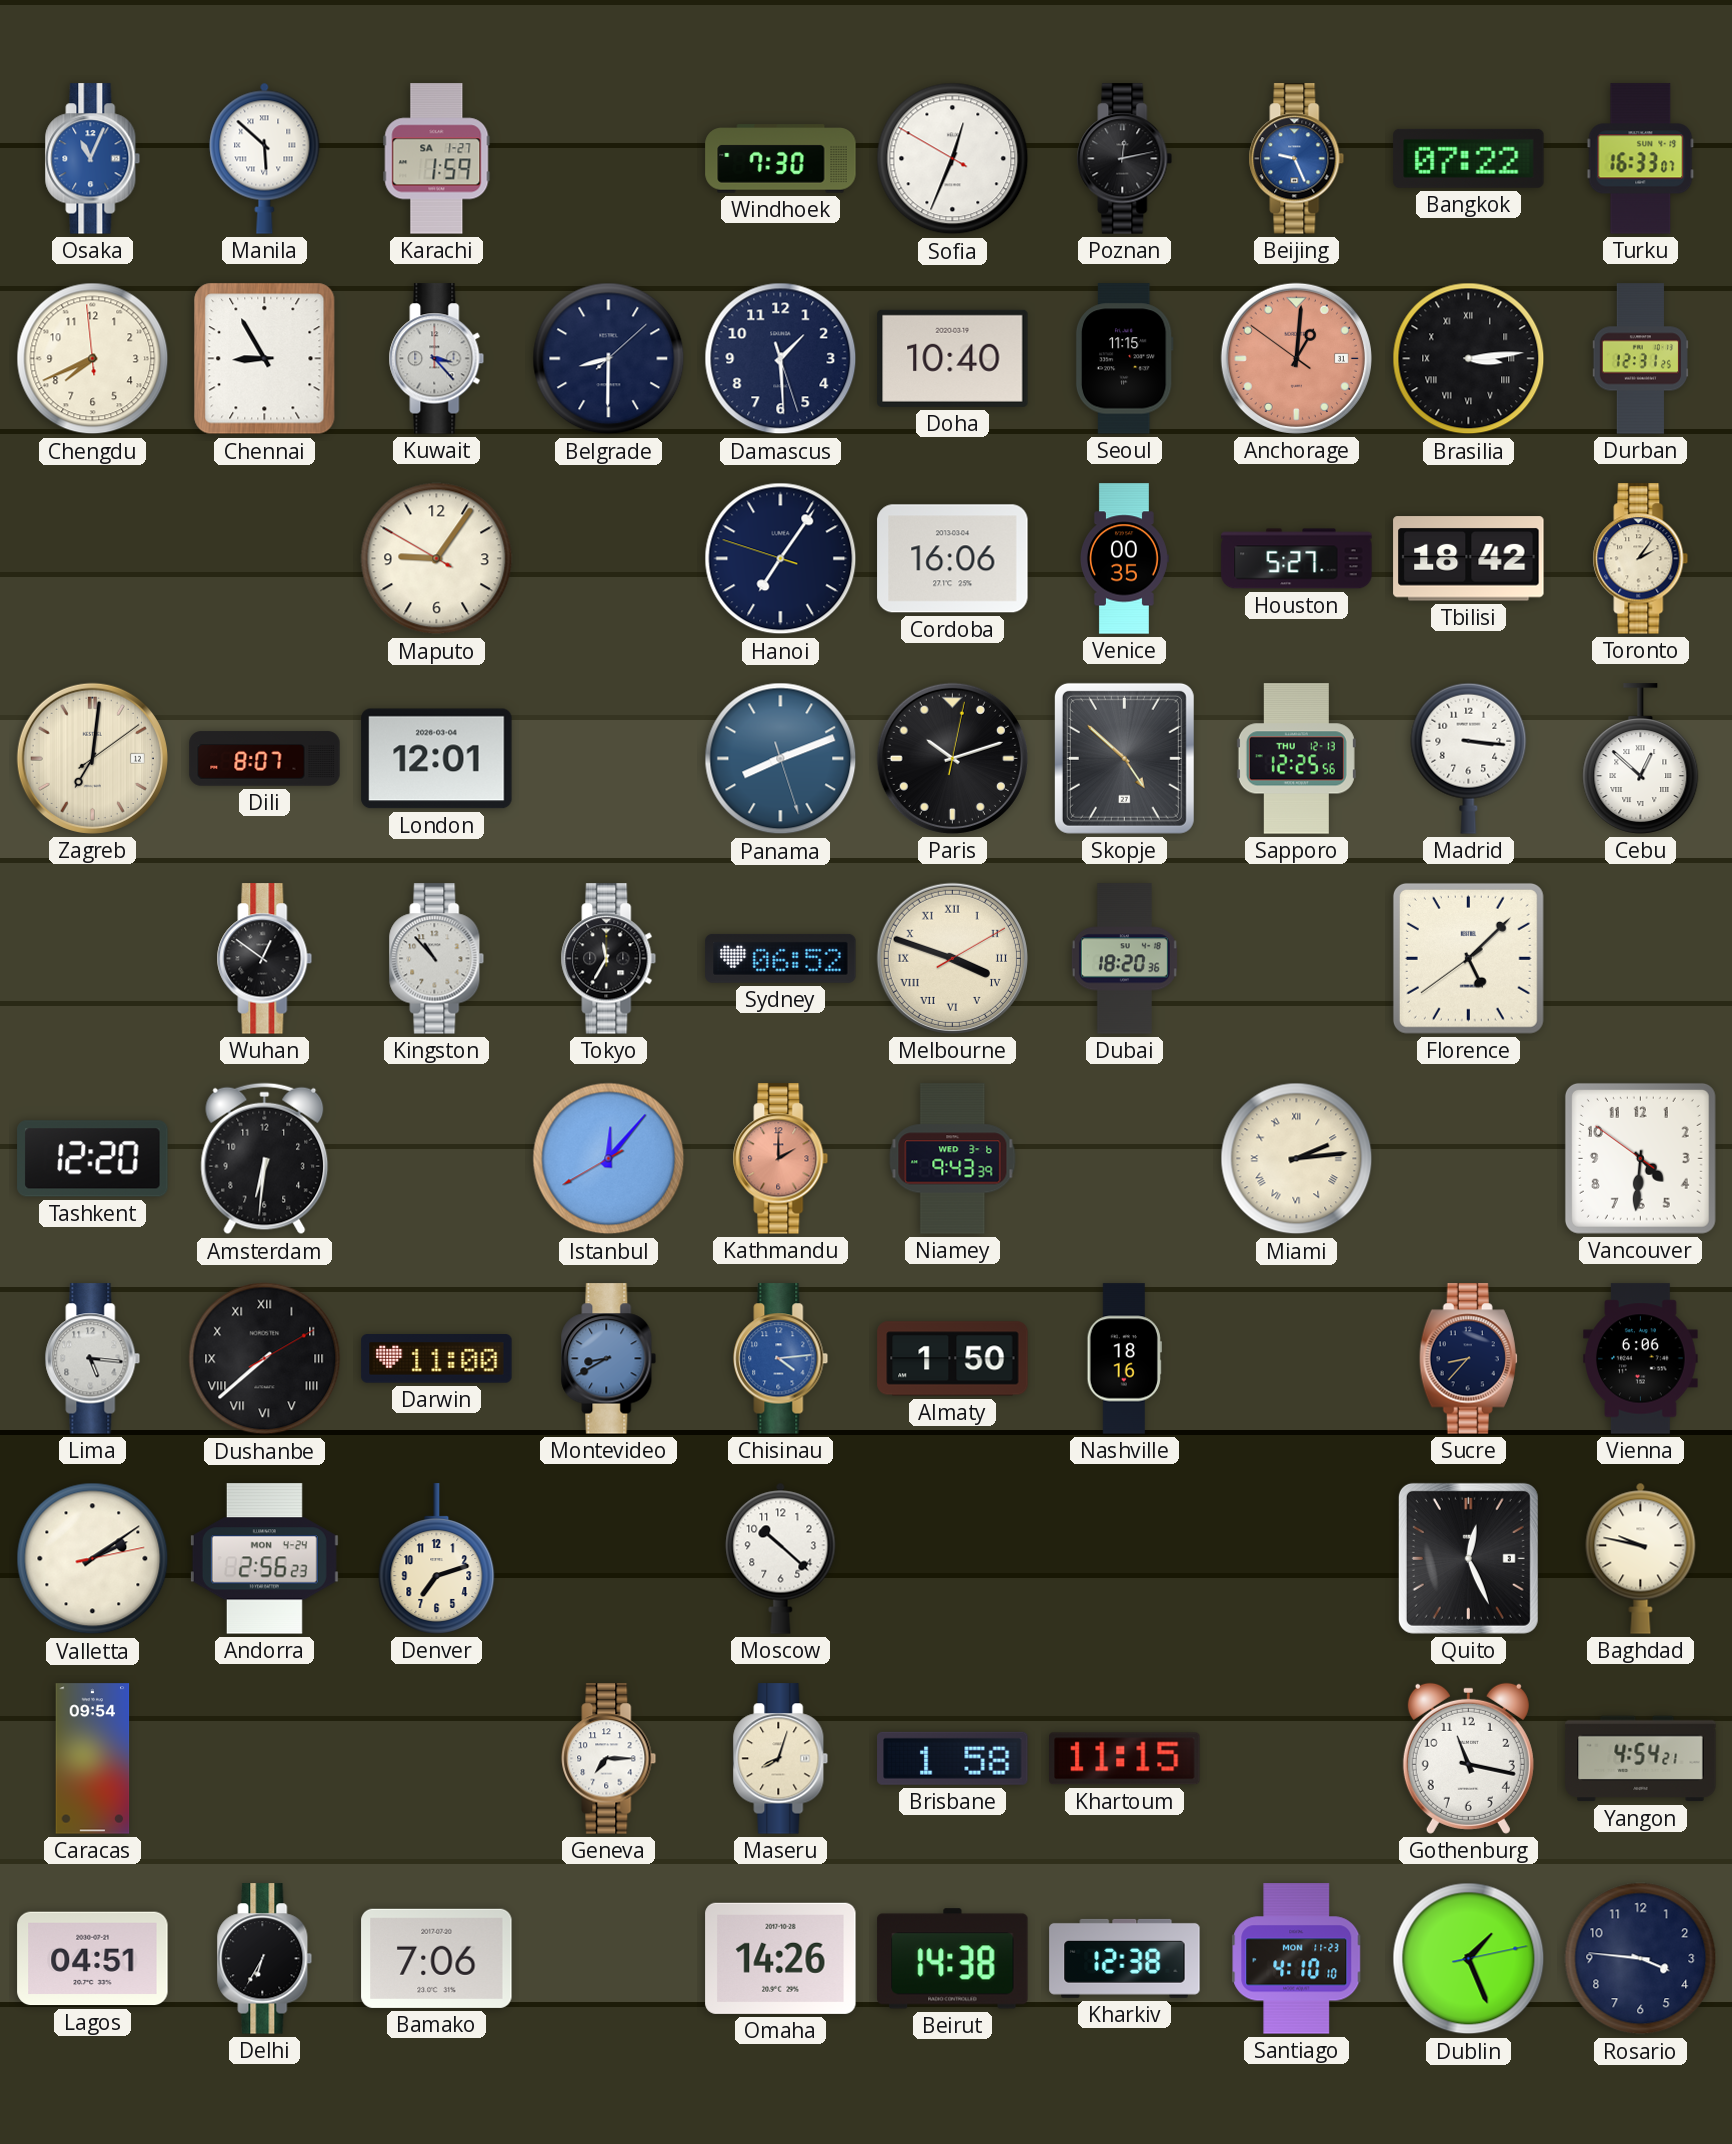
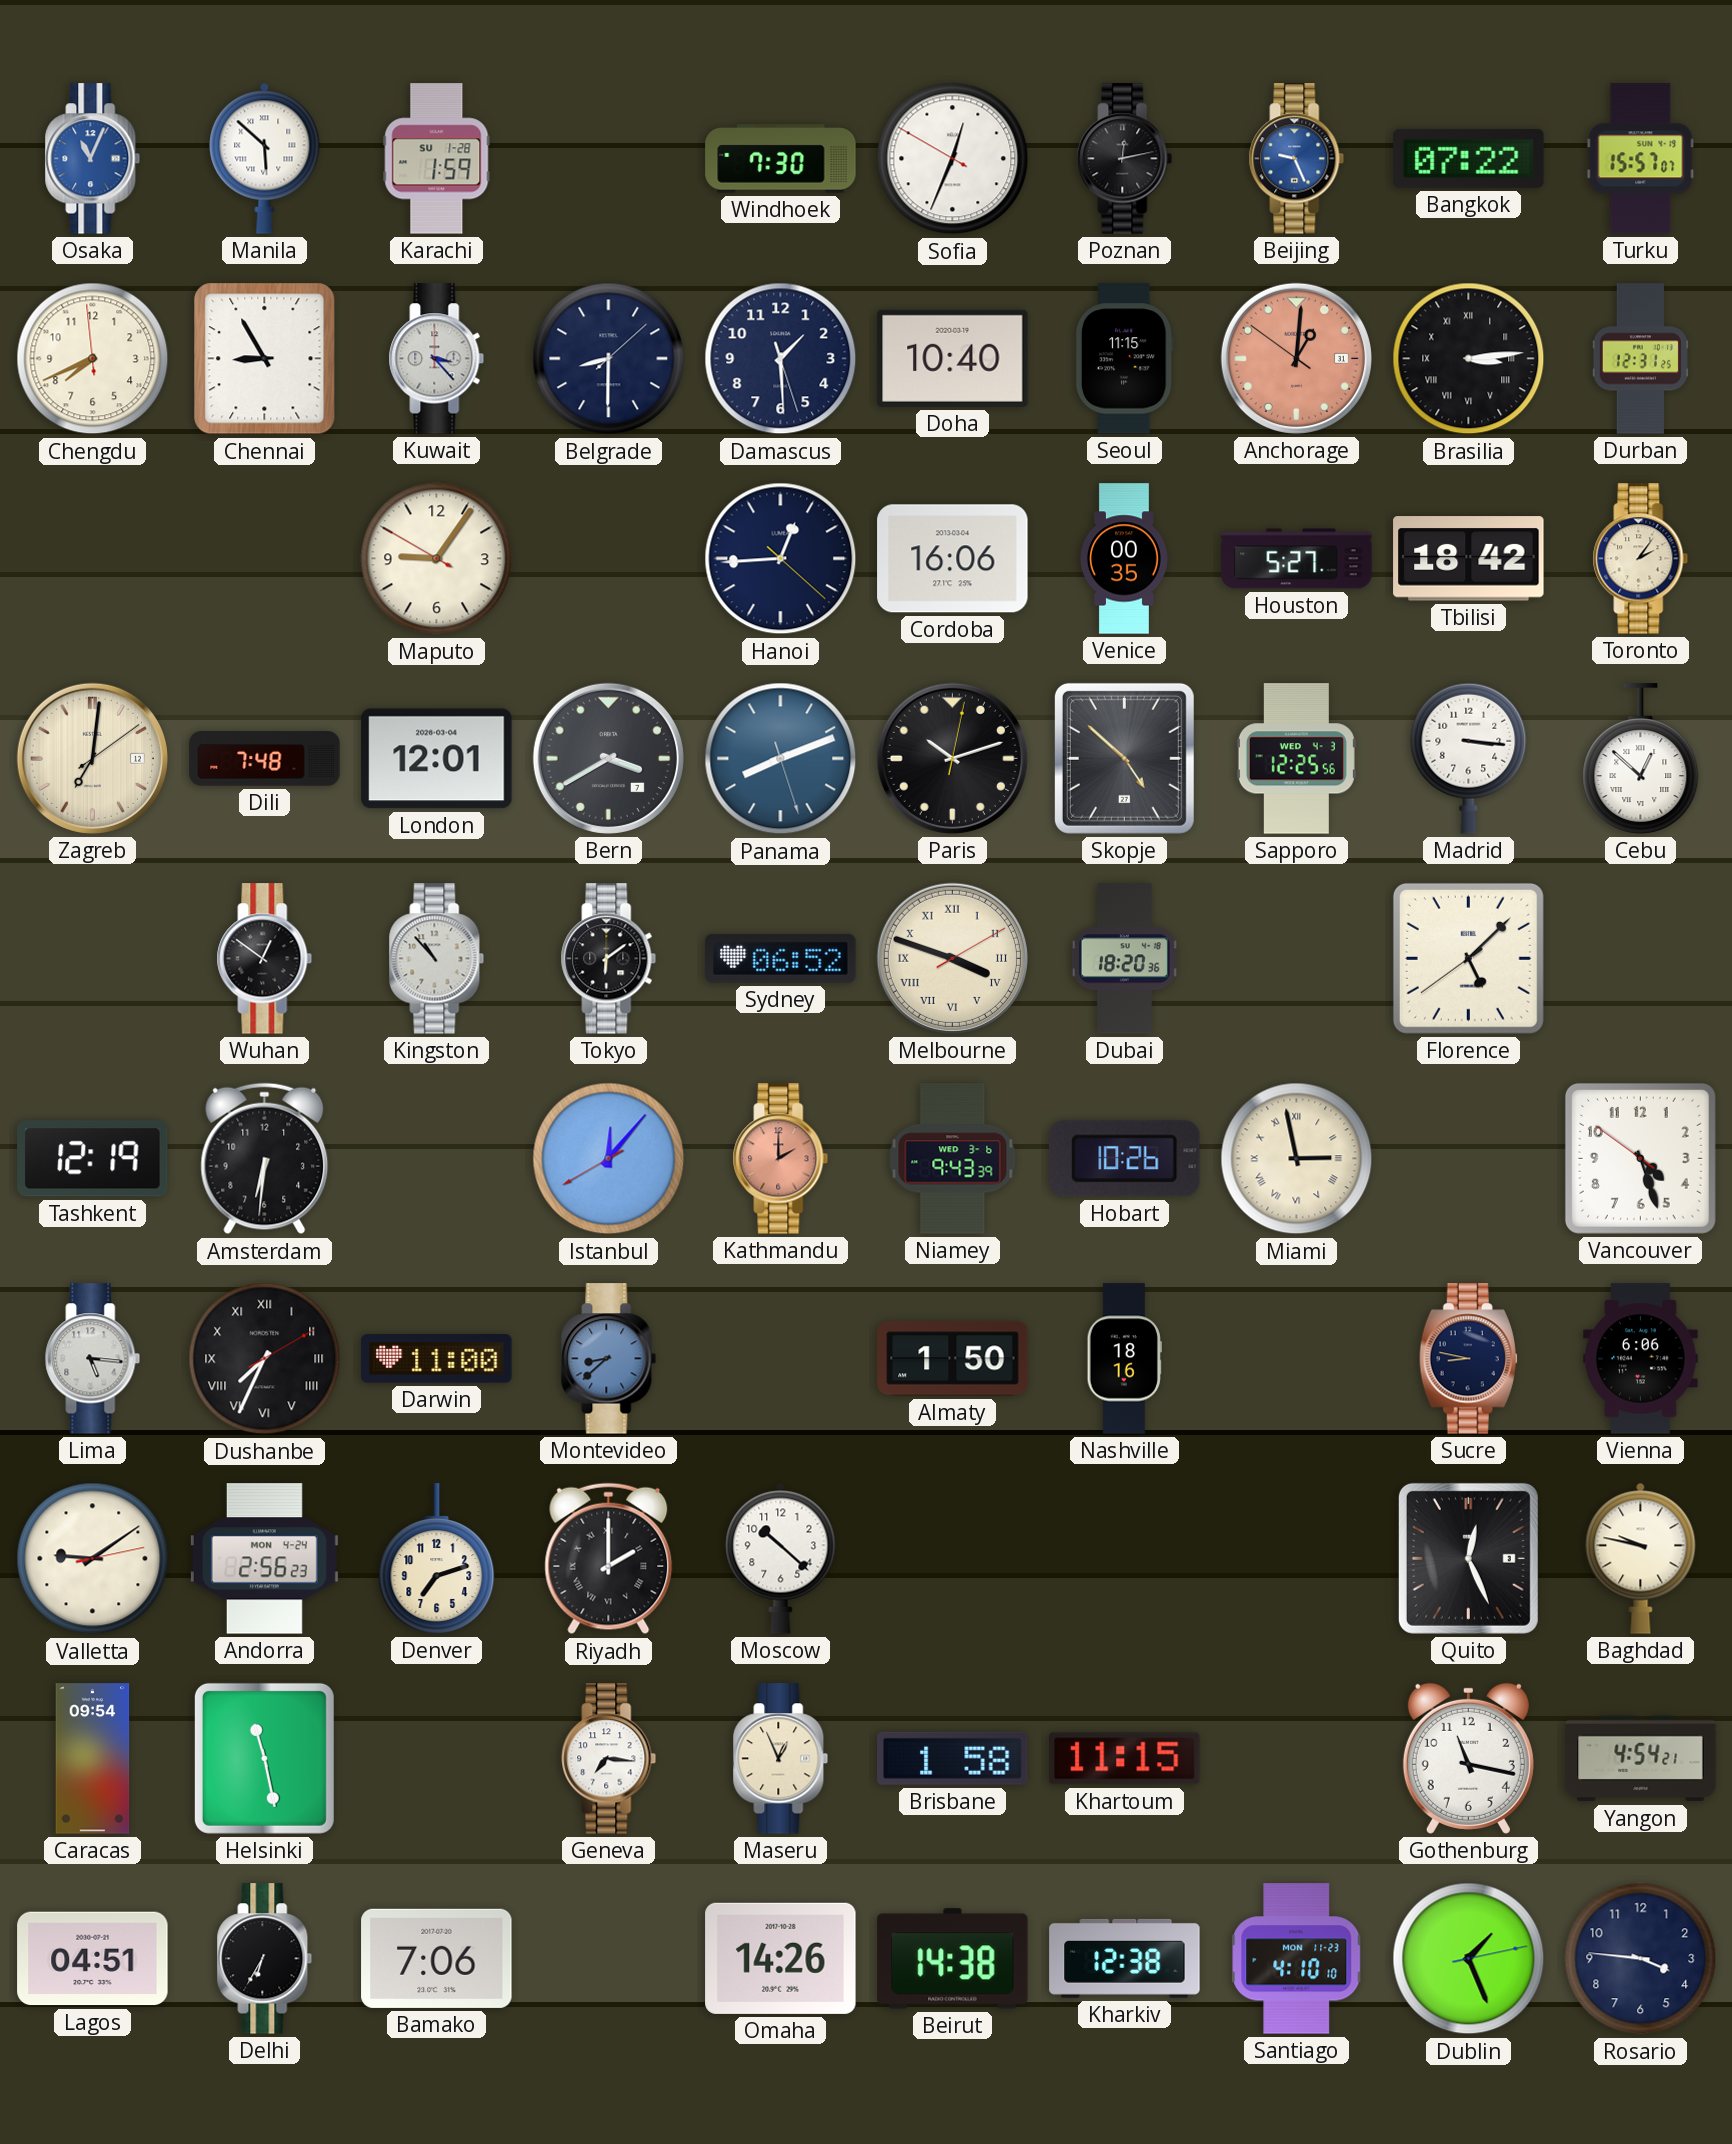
Karachi date: SA 1-27 -> SU 1-28 (437, 159)
Turku: 16:33 -> 15:57 (1641, 159)
Hanoi: 7:05 -> 12:44 (781, 559)
Dili: 8:07 -> 7:48 (265, 759)
Bern: none -> 3:40 (608, 758)
Sapporo date: THU 12-13 -> WED 4-3 (1296, 759)
Tokyo: 11:35 -> 6:09 (609, 959)
Tashkent: 12:20 -> 12:19 (93, 1159)
Hobart: none -> 10:26 (1124, 1159)
Miami: 2:14 -> 2:58 (1297, 1159)
Vancouver: 4:30 -> 4:26 (1640, 1158)
Dushanbe: 7:38 -> 7:34 (265, 1359)
Montevideo: 8:40 -> 8:38 (609, 1359)
Chisinau: 4:14 -> none (781, 1359)
Sucre: 8:37 -> 8:47 (1468, 1359)
Valletta: 2:09 -> 9:09 (93, 1559)
Riyadh: none -> 2:00 (609, 1559)
Helsinki: none -> 11:28 (264, 1758)
Geneva: 7:15 -> 7:16 (609, 1759)
Maseru: 8:03 -> 12:56 (781, 1759)
